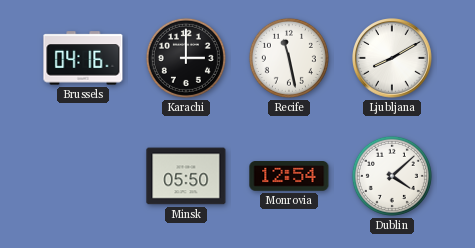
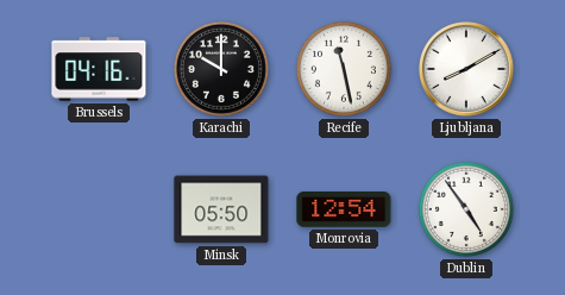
Karachi: 3:00 -> 10:00 (221, 69)
Dublin: 4:08 -> 4:54 (466, 209)
